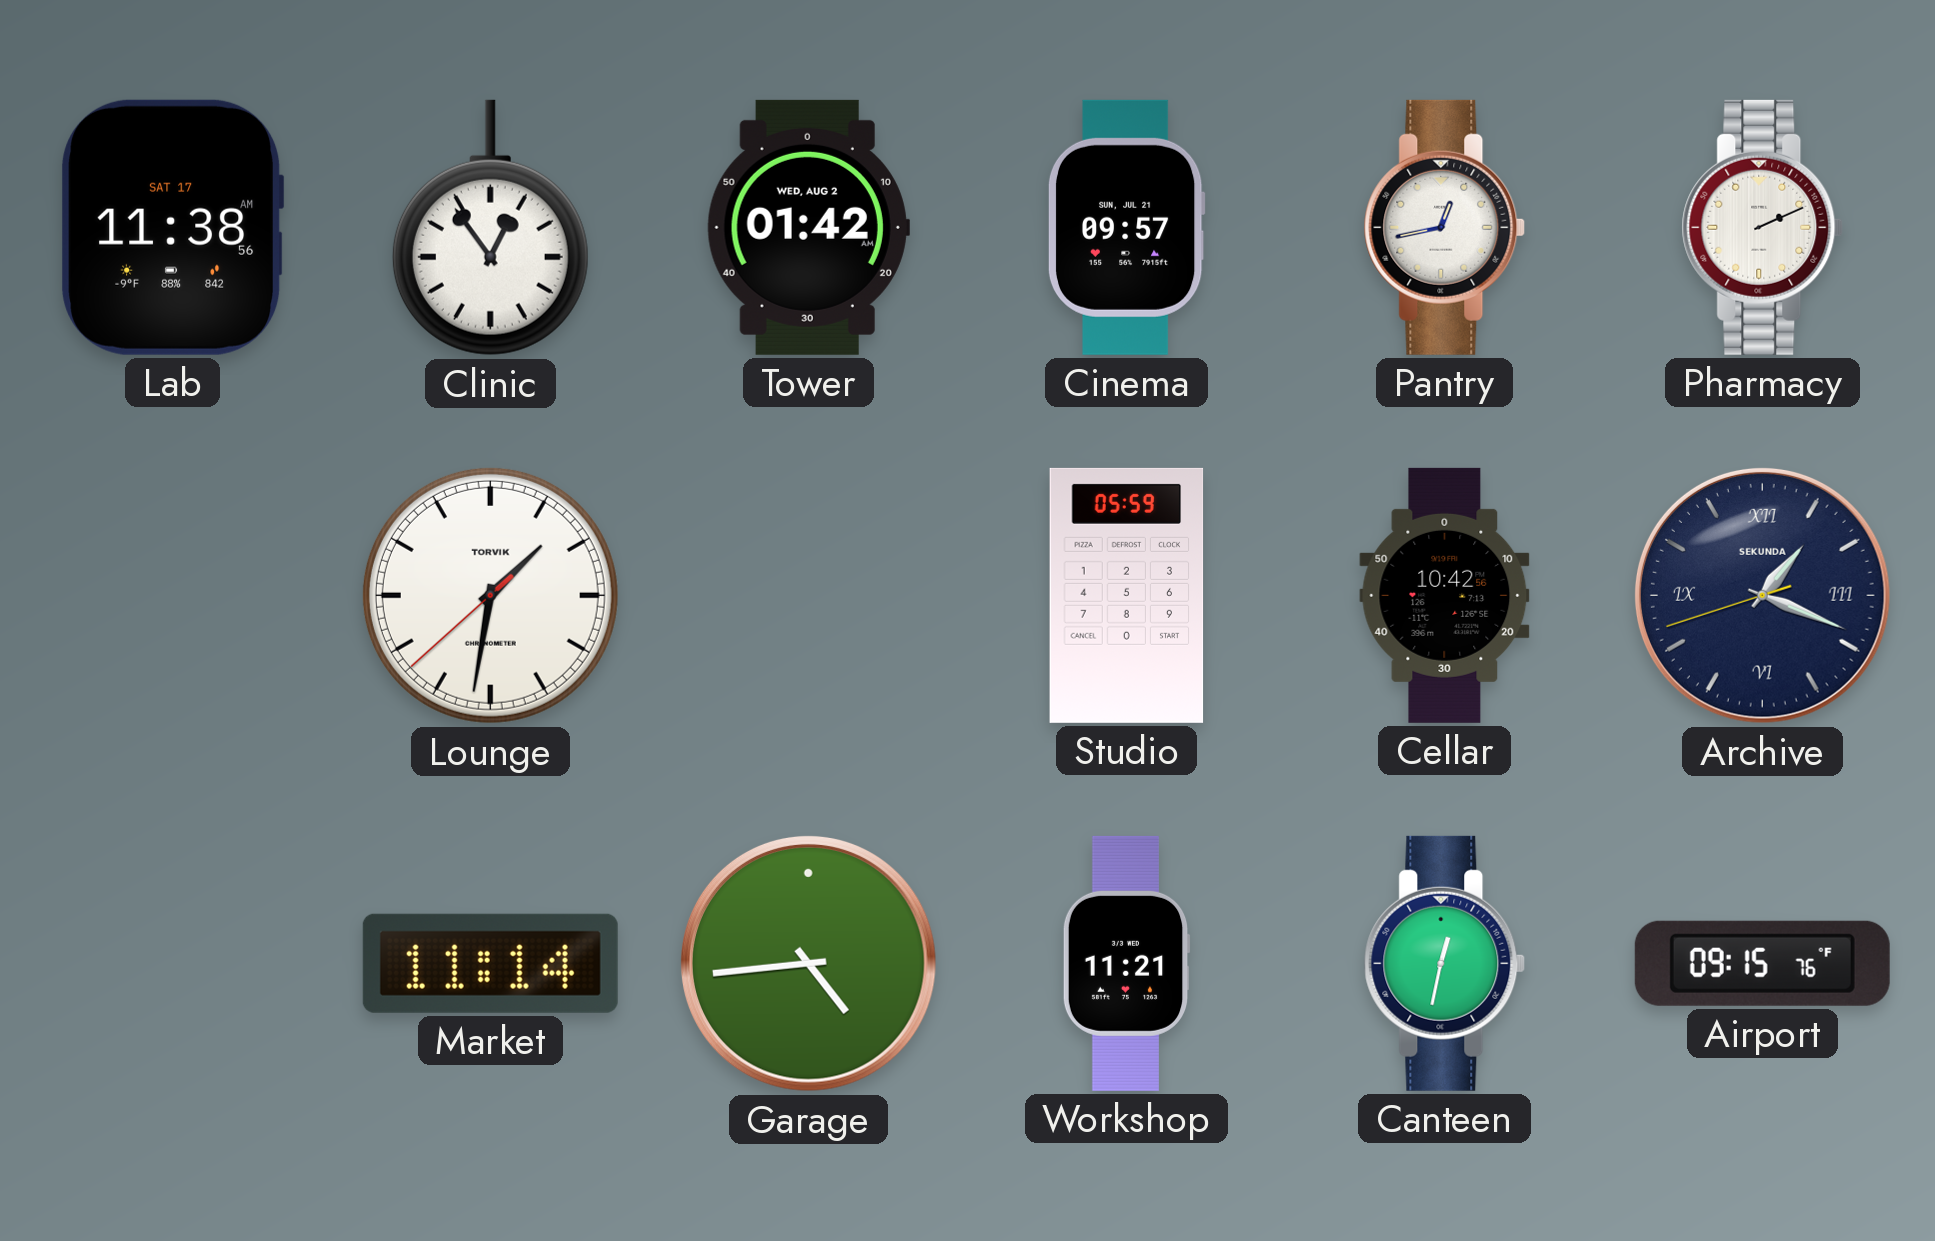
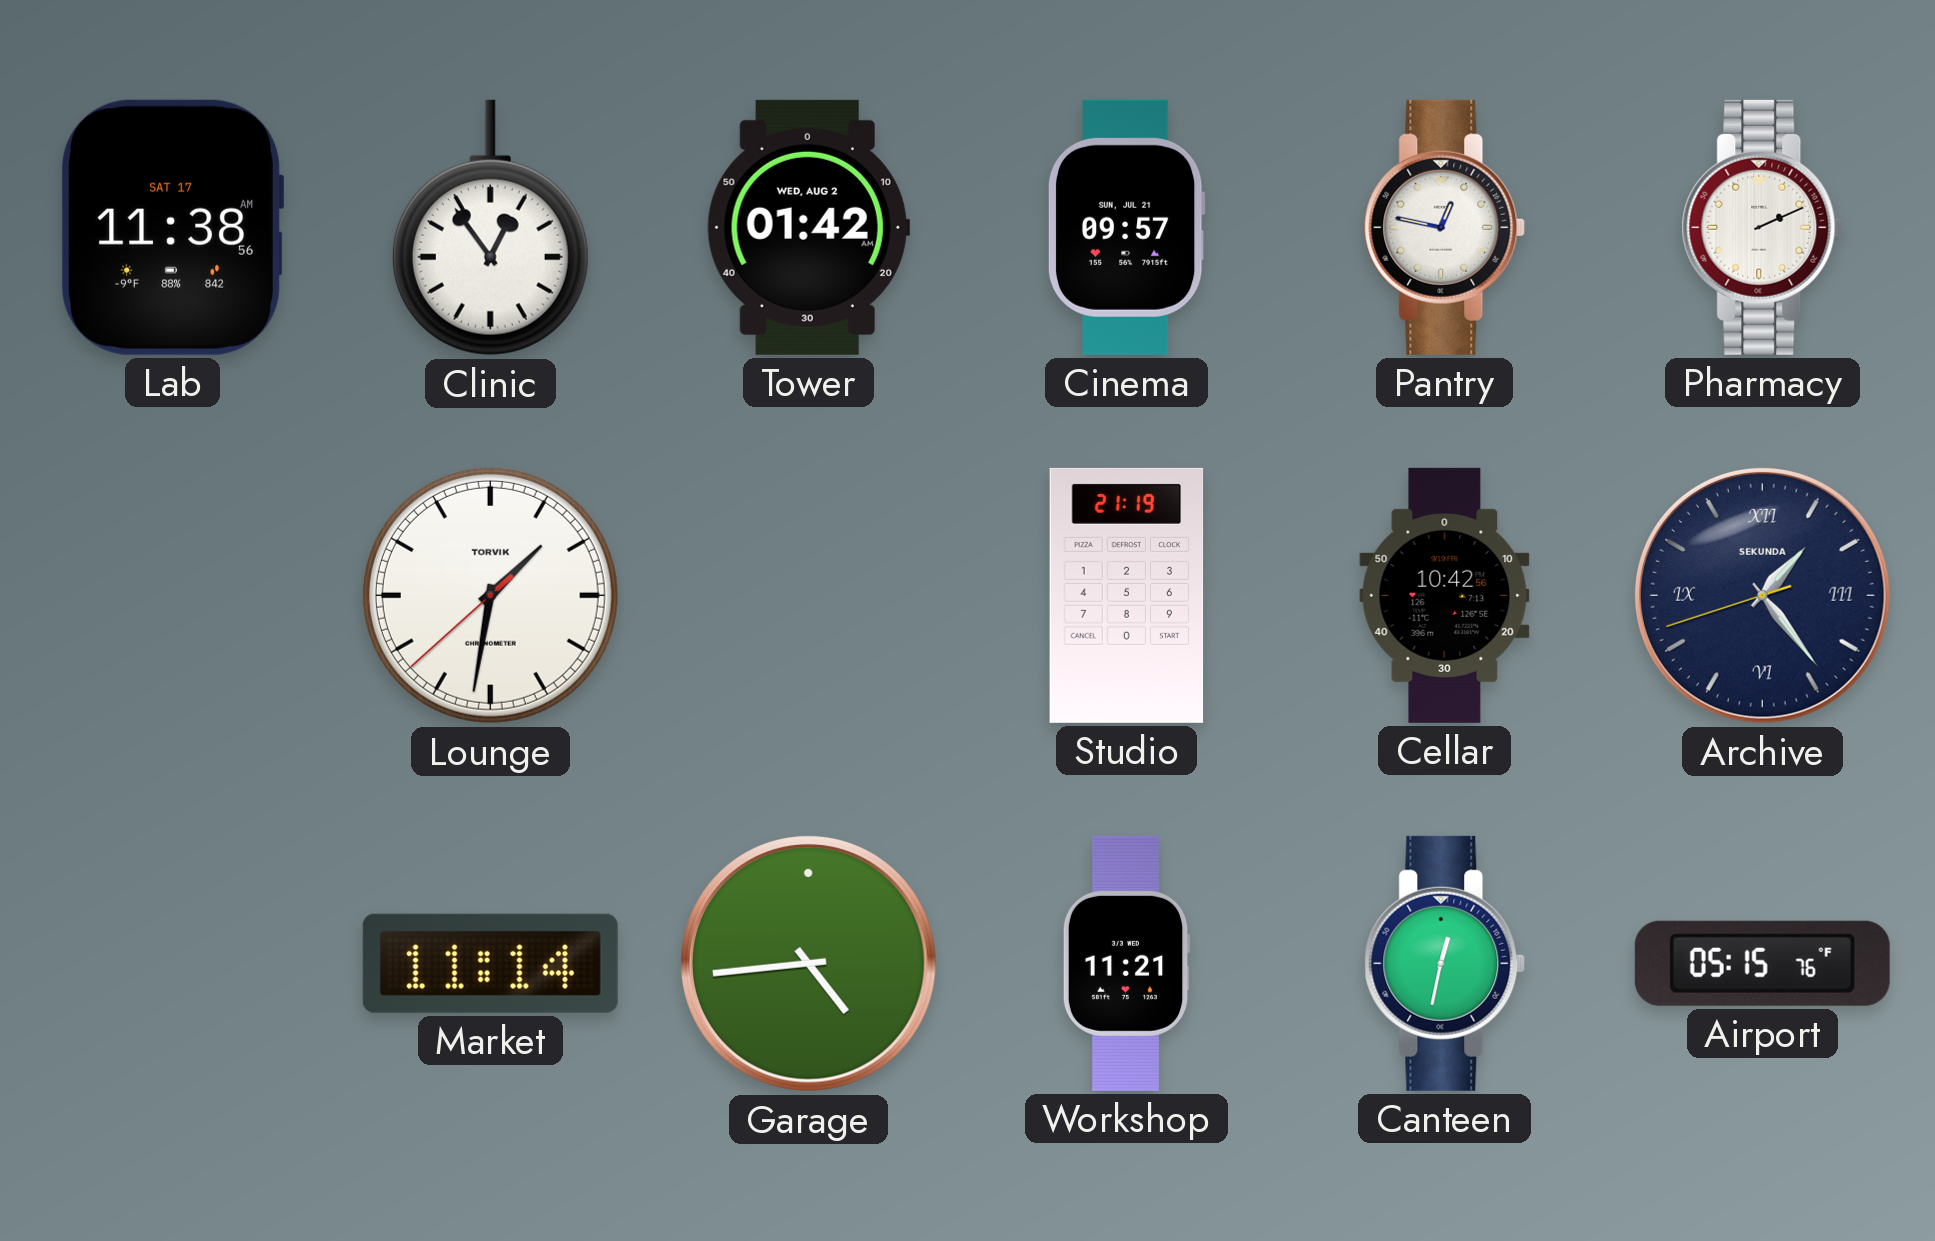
Pantry: 12:43 -> 12:47 (1445, 227)
Studio: 05:59 -> 21:19 (1127, 595)
Archive: 1:18 -> 1:23 (1762, 595)
Airport: 09:15 -> 05:15 (1762, 963)
